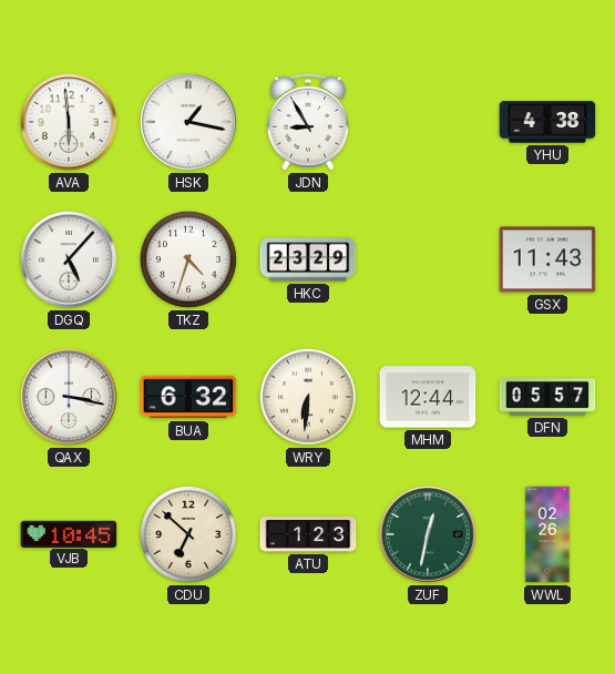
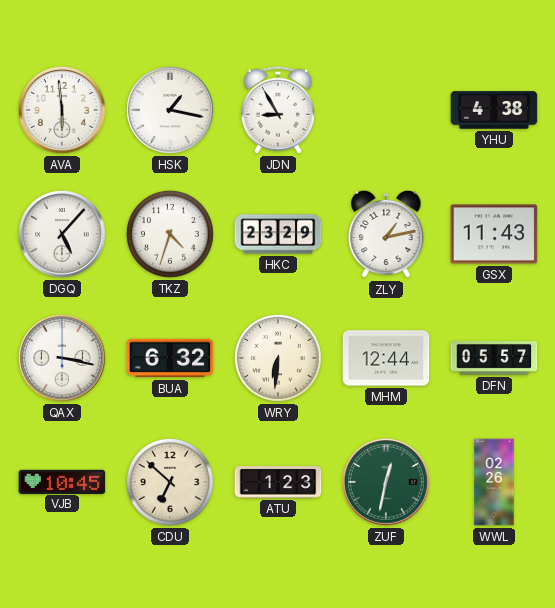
ZLY: none -> 1:13 (386, 234)
